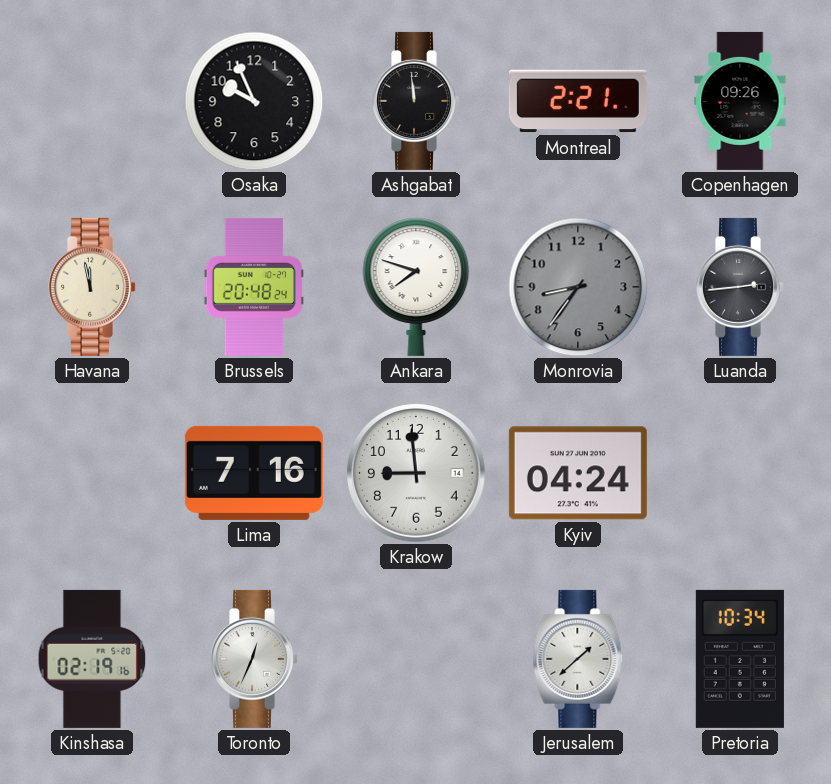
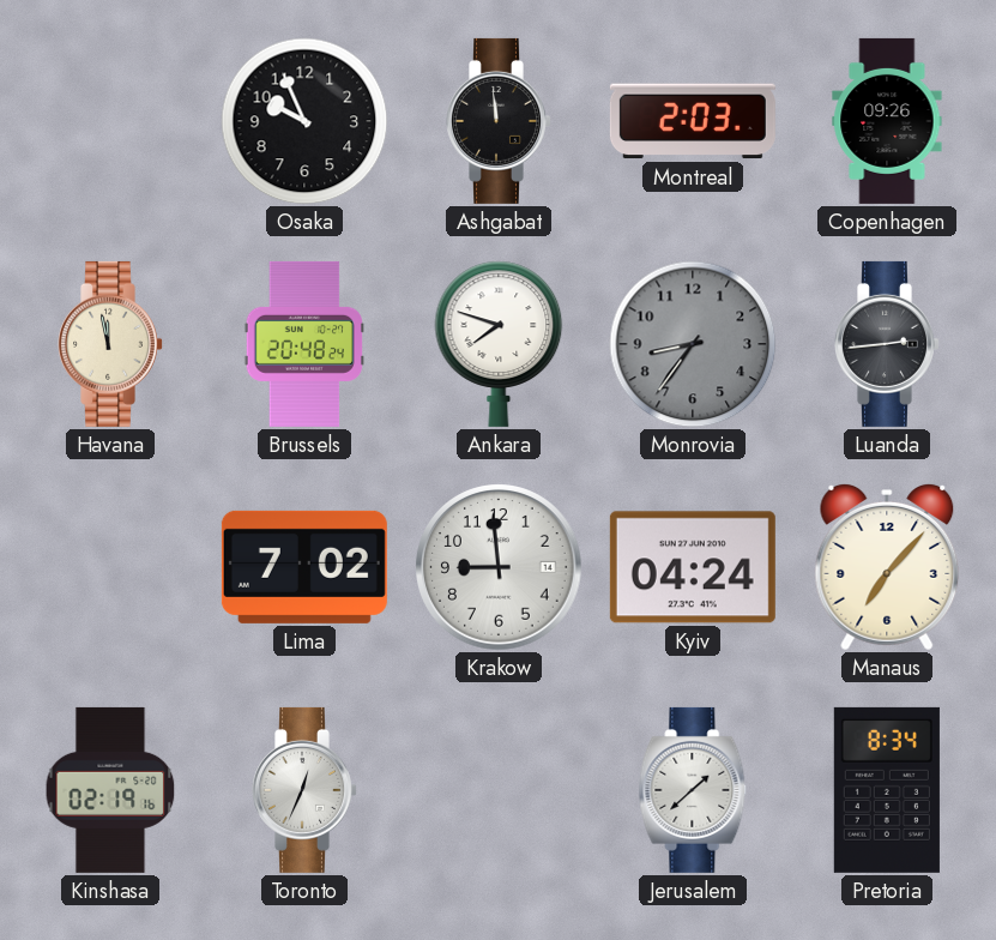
Montreal: 2:21 -> 2:03 (693, 121)
Lima: 7:16 -> 7:02 (304, 567)
Manaus: none -> 7:07 (887, 568)
Pretoria: 10:34 -> 8:34 (887, 790)
